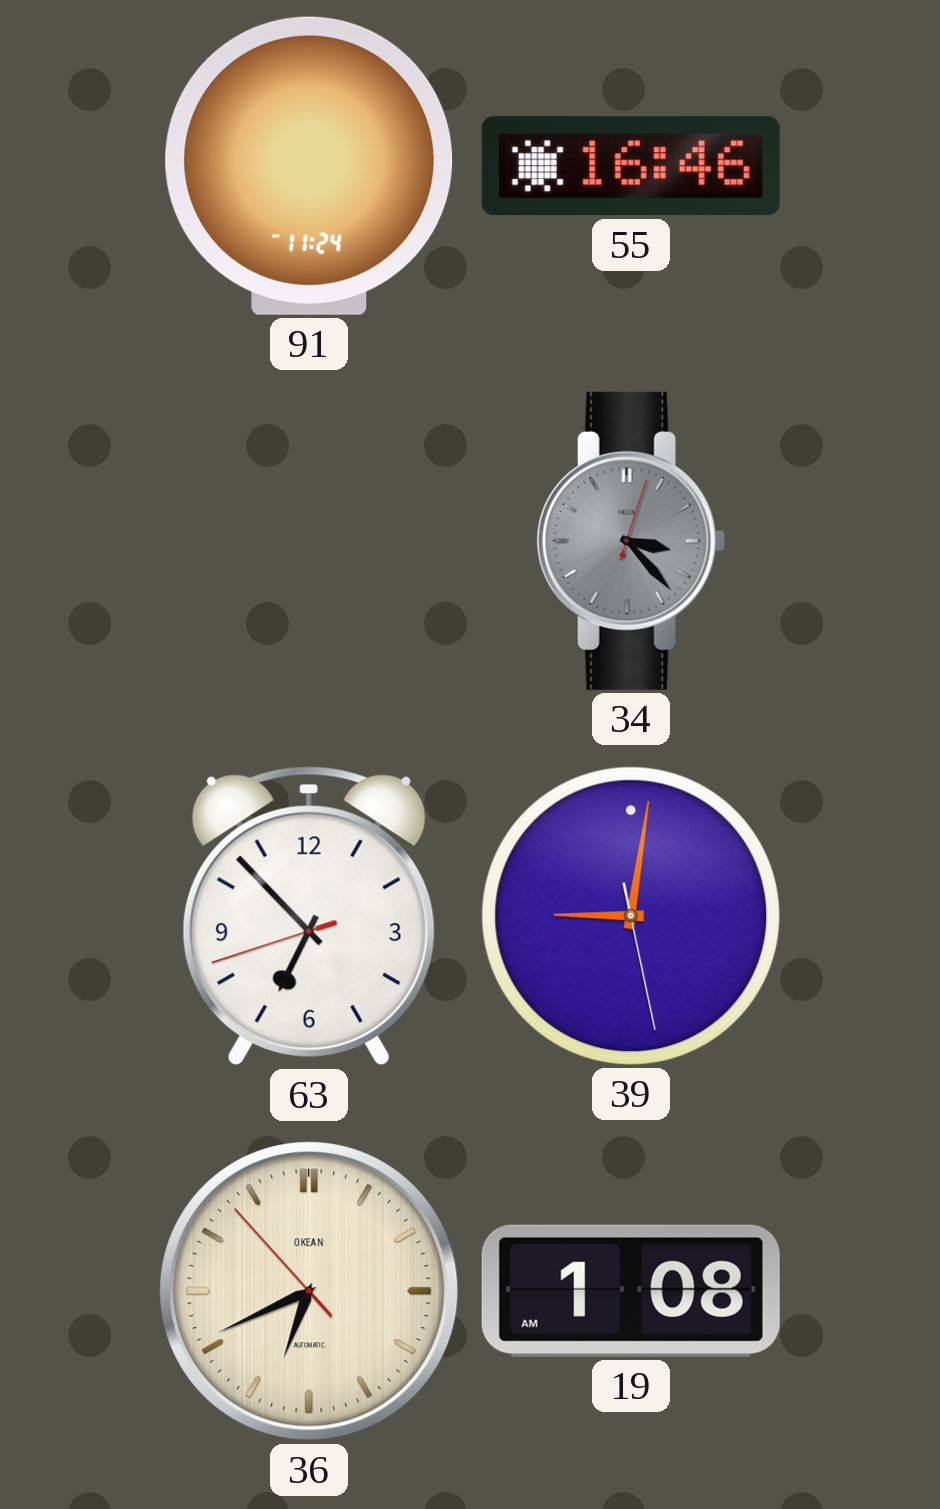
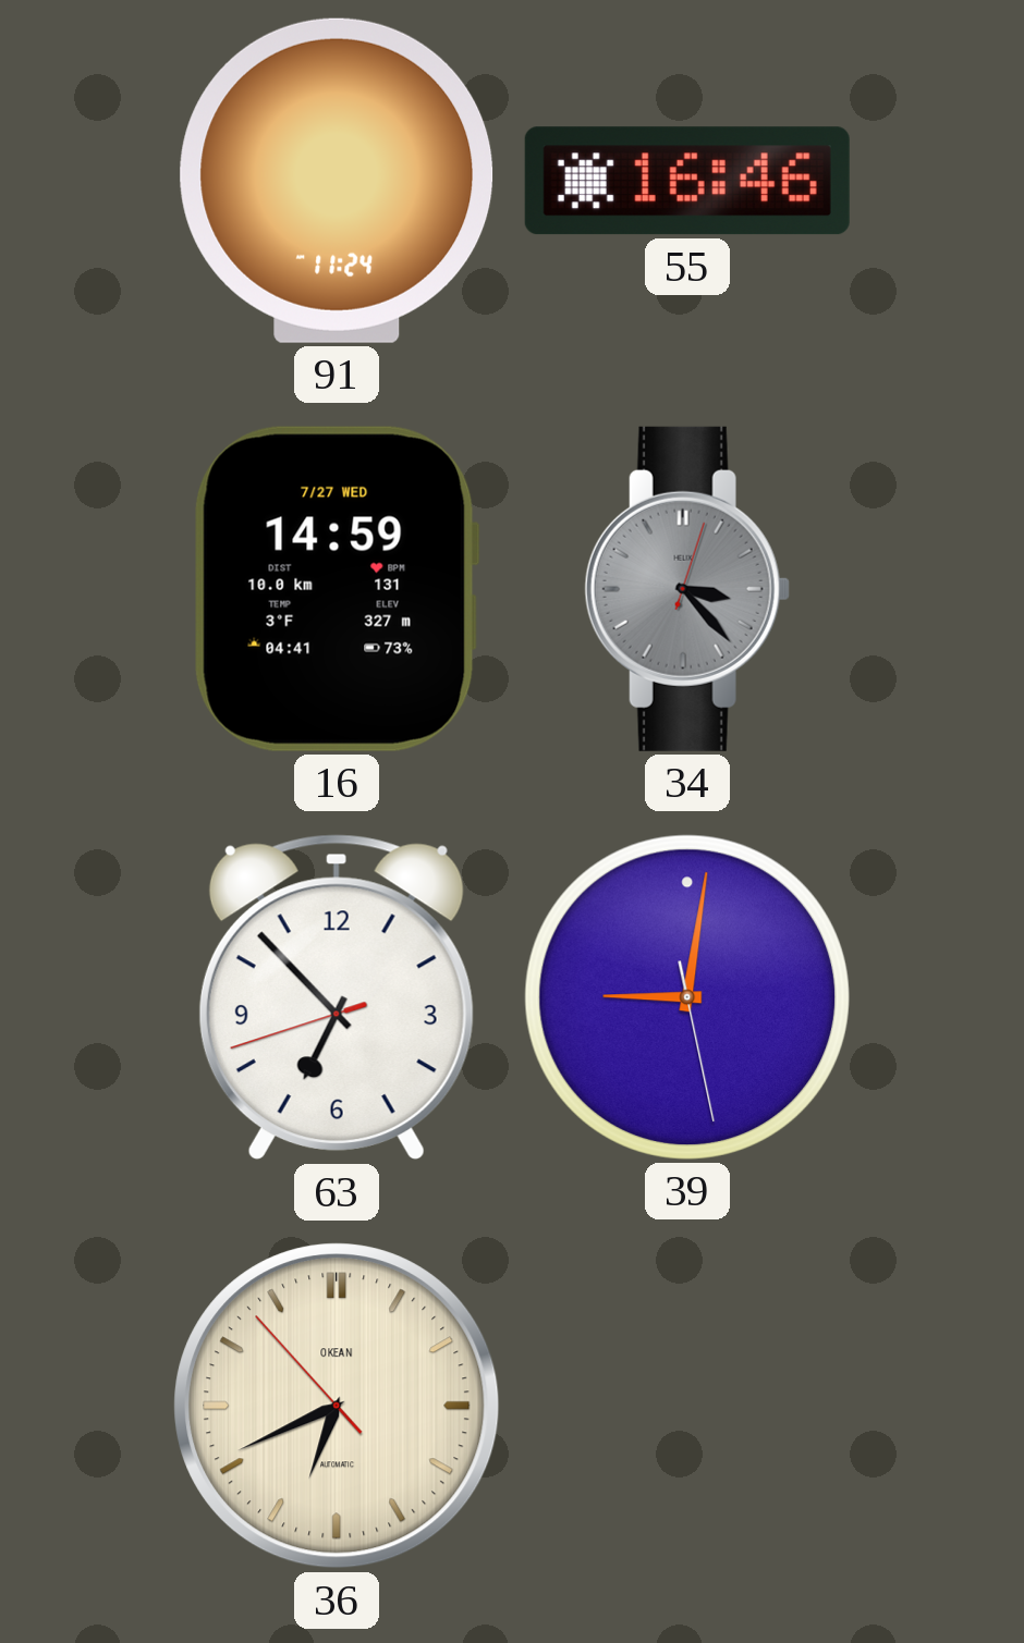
16: none -> 14:59 (337, 589)
19: 1:08 -> none (631, 1291)
